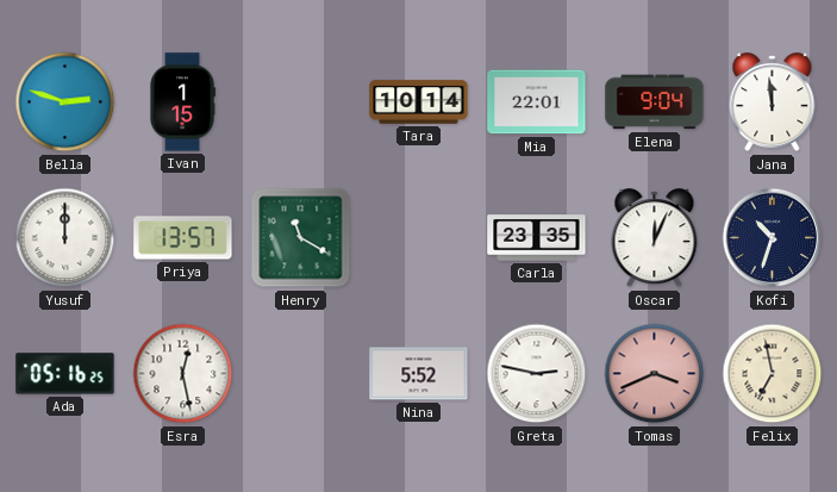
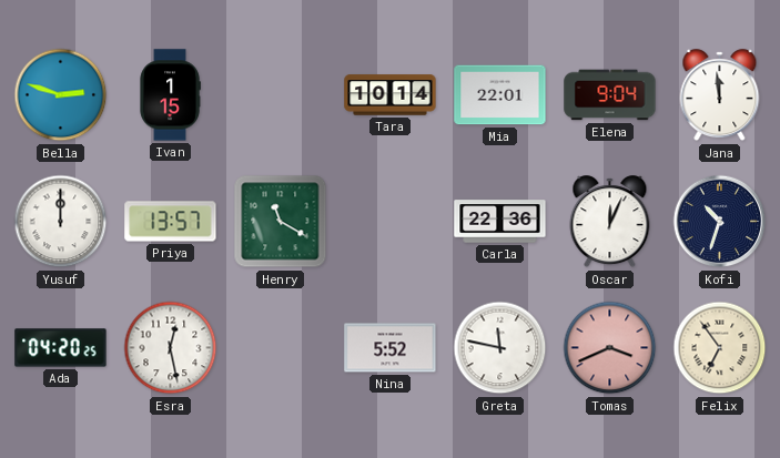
Carla: 23:35 -> 22:36 (500, 222)
Ada: 05:16 -> 04:20 (61, 348)
Greta: 2:47 -> 11:47 (500, 348)
Felix: 6:58 -> 6:54 (720, 348)
